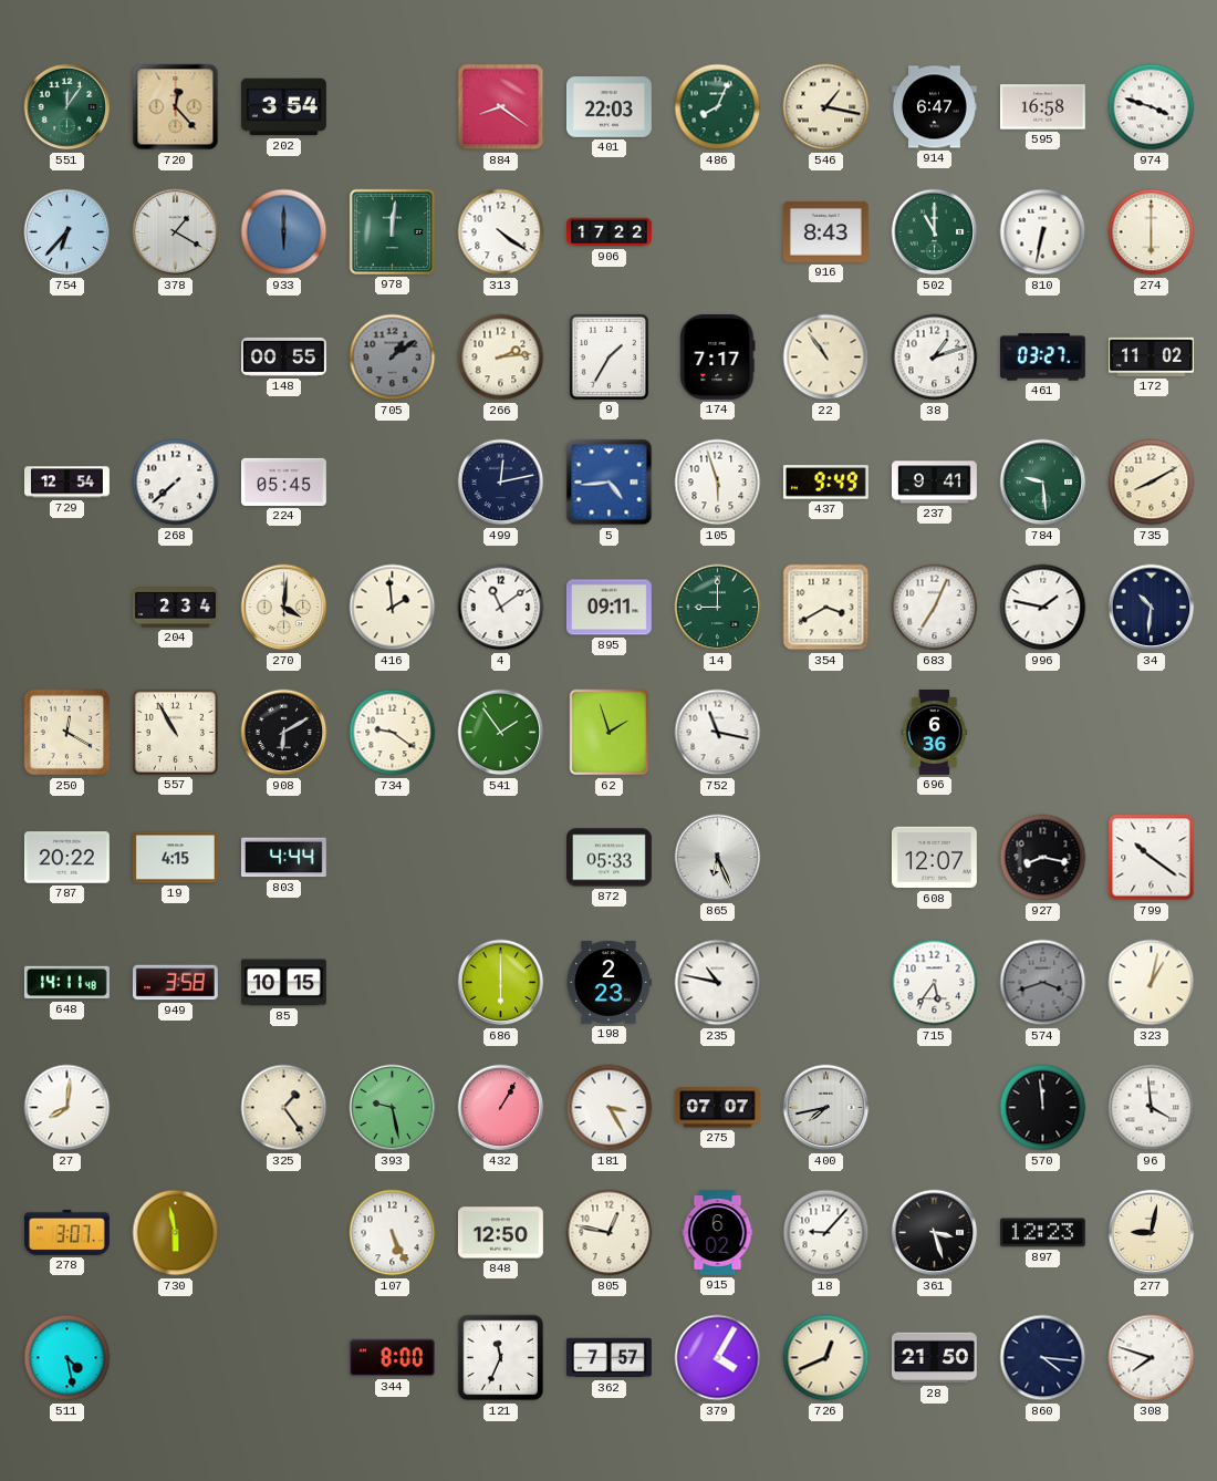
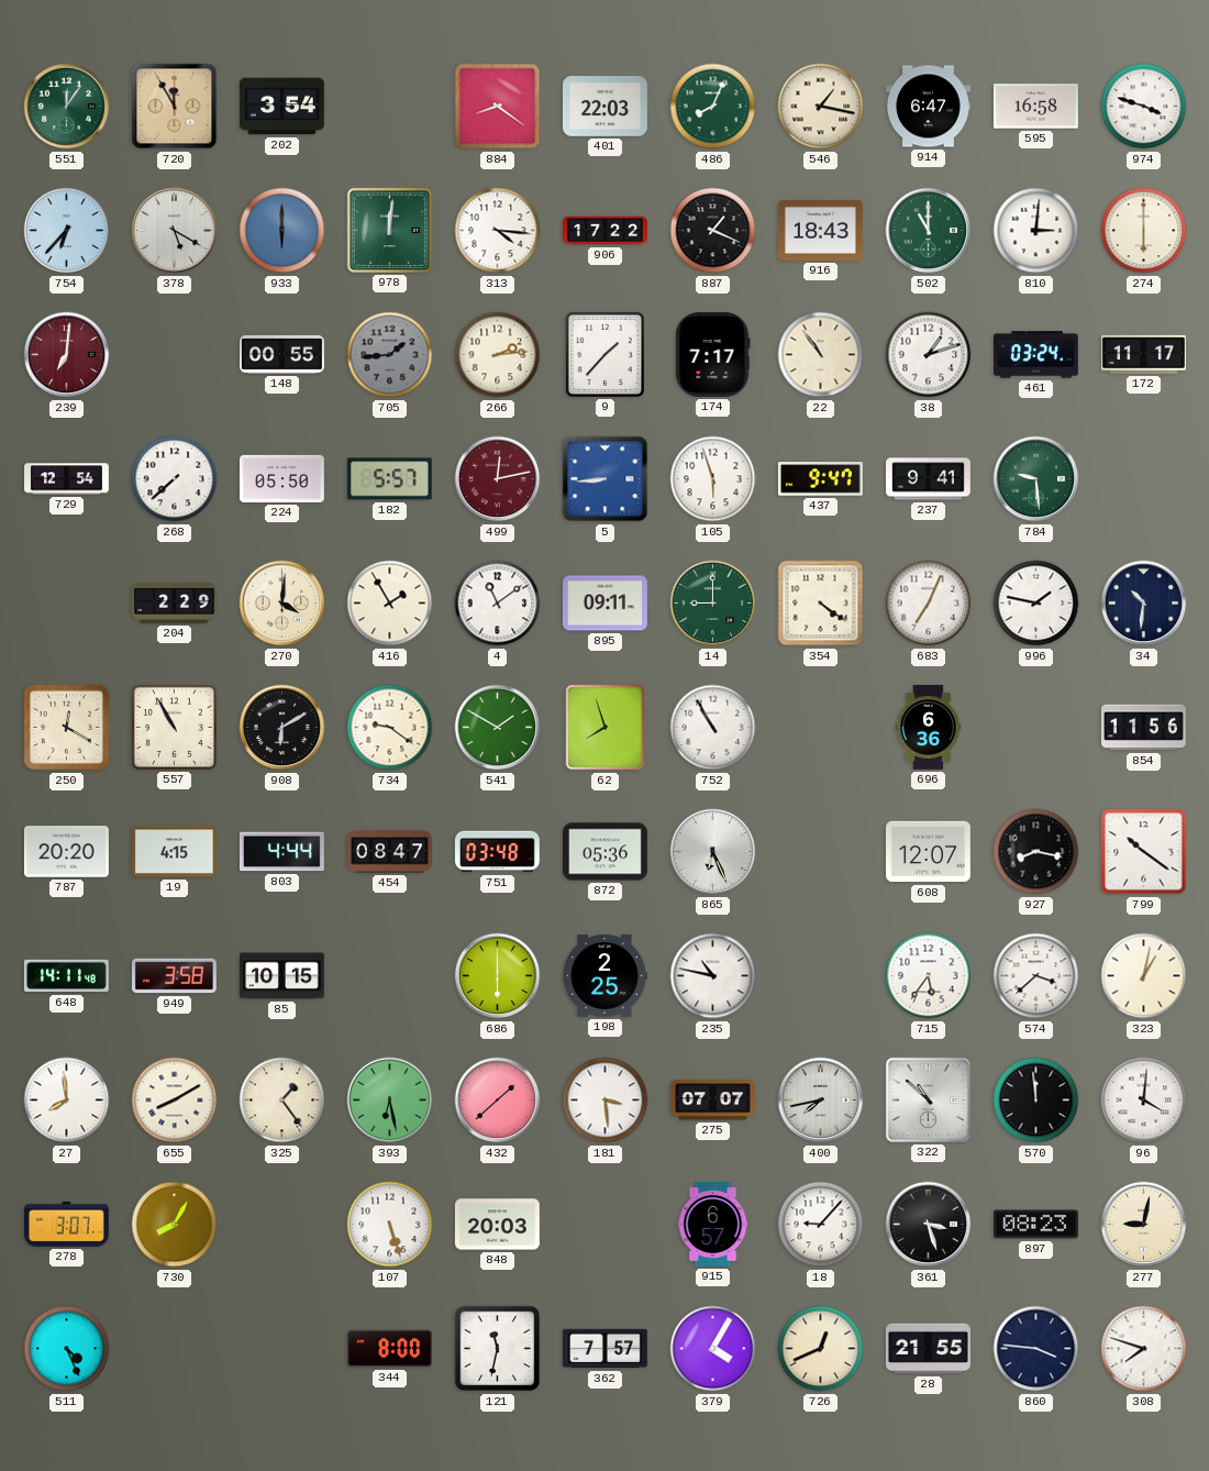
720: 12:23 -> 11:55 (175, 107)
378: 1:20 -> 5:20 (175, 231)
313: 4:21 -> 4:16 (498, 231)
887: none -> 1:19 (713, 231)
916: 8:43 -> 18:43 (820, 230)
810: 6:32 -> 3:01 (1036, 231)
239: none -> 7:01 (67, 355)
705: 1:09 -> 1:44 (390, 355)
9: 1:35 -> 1:37 (604, 354)
461: 03:27 -> 03:24 (1035, 355)
172: 11:02 -> 11:17 (1143, 354)
224: 05:45 -> 05:50 (281, 478)
182: none -> 5:57 (389, 479)
499 dial: navy -> burgundy (498, 479)
5: 4:44 -> 8:44 (606, 479)
437: 9:49 -> 9:47 (820, 479)
735: 8:10 -> none (1152, 483)
204: 2:34 -> 2:29 (175, 604)
416: 1:59 -> 1:55 (390, 604)
354: 3:40 -> 4:21 (821, 604)
541: 1:54 -> 1:50 (498, 728)
62: 1:57 -> 7:57 (606, 728)
752: 11:17 -> 10:55 (713, 728)
854: none -> 11:56 (1144, 728)
787: 20:22 -> 20:20 (66, 852)
454: none -> 08:47 (390, 852)
751: none -> 03:48 (497, 852)
872: 05:33 -> 05:36 (606, 852)
198: 2:23 -> 2:25 (604, 975)
574: 3:42 -> 3:38 (1036, 976)
574 dial: grey -> white (1036, 976)
27: 8:01 -> 7:59 (67, 1101)
655: none -> 8:10 (175, 1101)
393: 9:28 -> 6:28 (390, 1101)
432: 1:05 -> 1:38 (498, 1101)
181: 3:25 -> 3:29 (606, 1101)
322: none -> 10:52 (928, 1099)
96: 3:59 -> 4:01 (1144, 1101)
730: 5:58 -> 8:05 (175, 1225)
107: 5:26 -> 5:27 (390, 1225)
848: 12:50 -> 20:03 (497, 1225)
805: 12:47 -> none (610, 1233)
915: 6:02 -> 6:57 (713, 1224)
897: 12:23 -> 08:23 (1035, 1225)
511: 4:28 -> 4:26 (67, 1349)
121: 11:34 -> 11:32 (498, 1349)
28: 21:50 -> 21:55 (928, 1349)
860: 4:16 -> 3:46 (1036, 1349)
